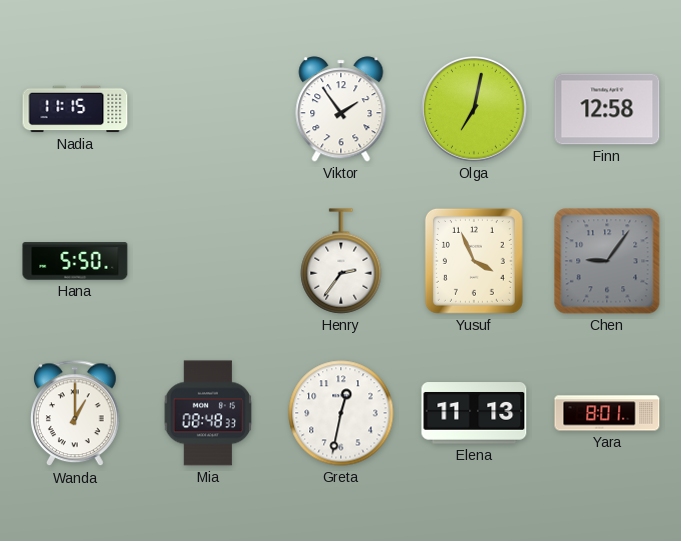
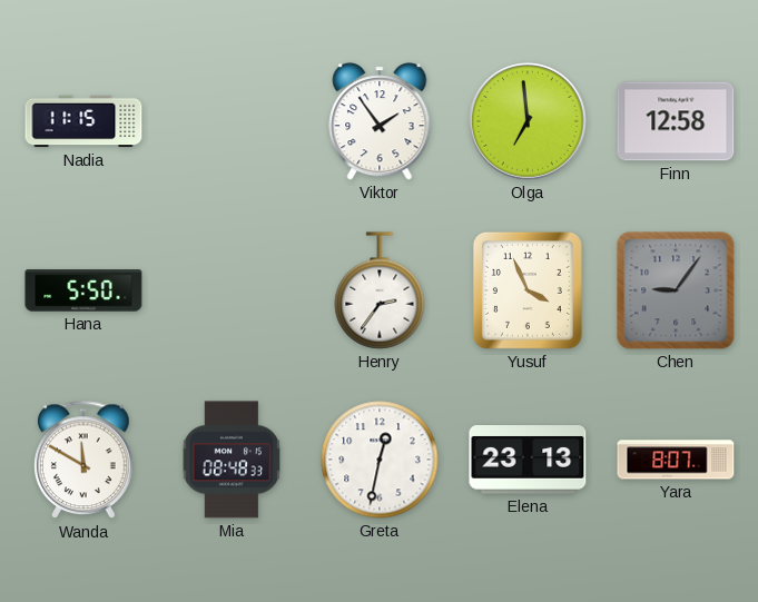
Olga: 7:02 -> 6:59 (529, 122)
Wanda: 1:00 -> 11:50 (83, 461)
Elena: 11:13 -> 23:13 (528, 460)
Yara: 8:01 -> 8:07 (676, 460)
